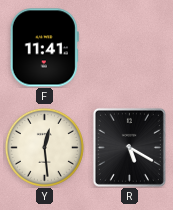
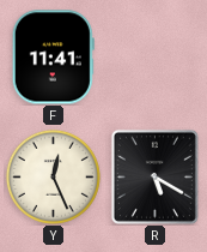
Y: 12:29 -> 12:26 (53, 176)
